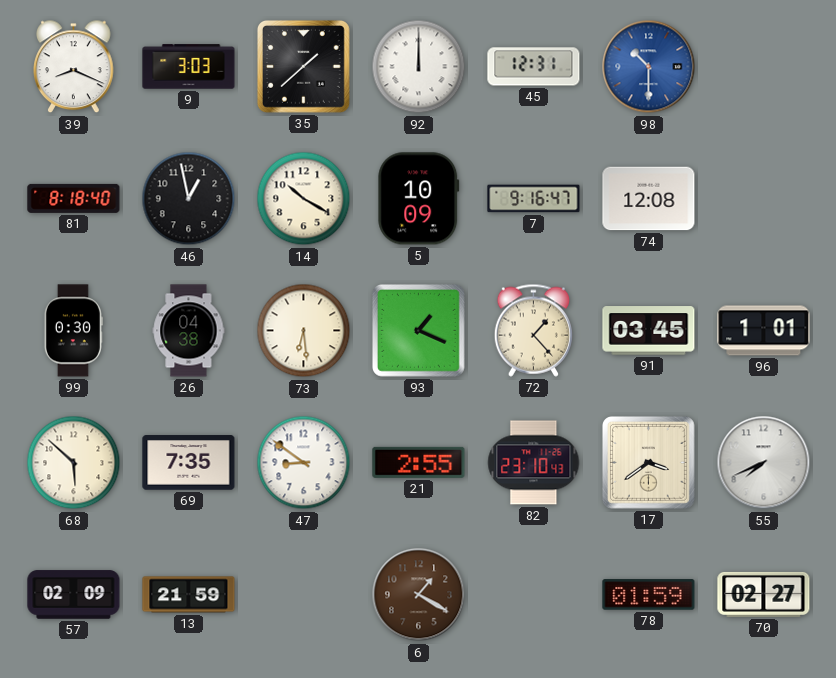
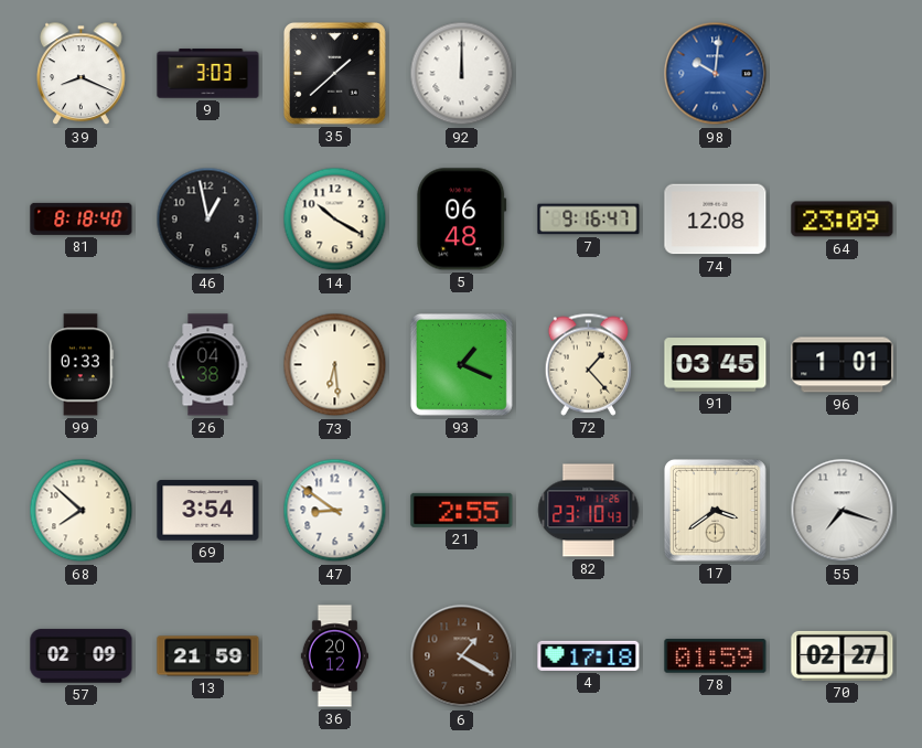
45: 12:31 -> none (534, 67)
98: 10:30 -> 10:01 (716, 74)
5: 10:09 -> 06:48 (462, 220)
64: none -> 23:09 (843, 220)
99: 0:30 -> 0:33 (81, 365)
68: 5:52 -> 7:52 (82, 511)
69: 7:35 -> 3:54 (208, 511)
55: 7:41 -> 7:18 (843, 511)
36: none -> 20:12 (334, 656)
4: none -> 17:18 (589, 655)
